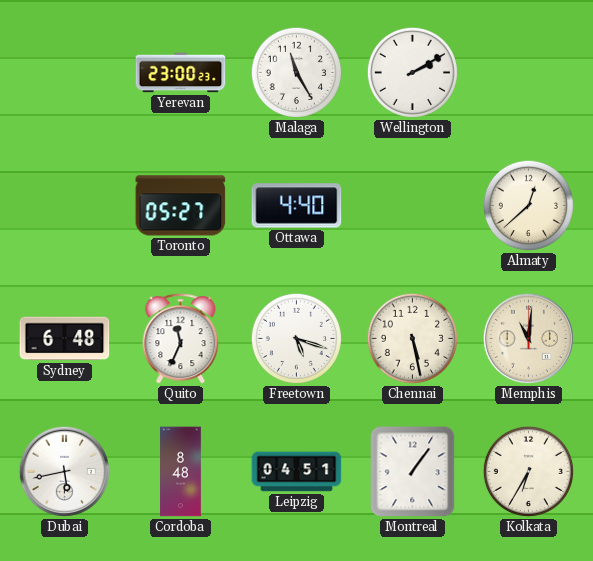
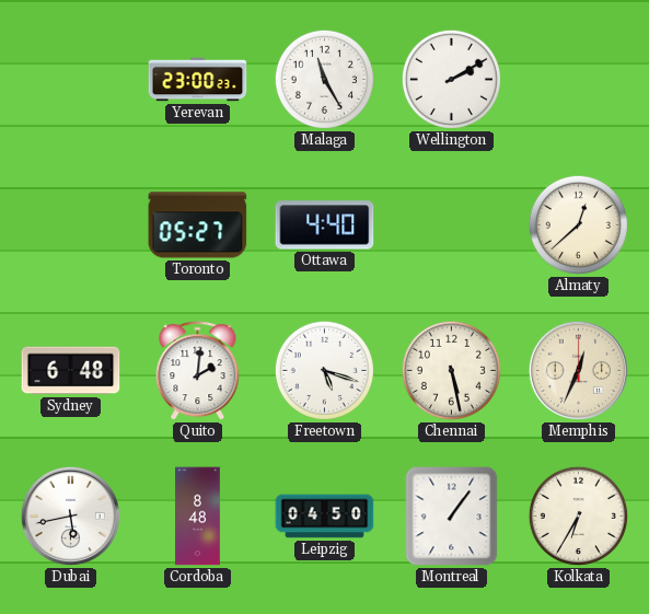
Quito: 11:34 -> 2:01 (198, 371)
Memphis: 11:01 -> 12:34 (578, 370)
Leipzig: 04:51 -> 04:50 (325, 517)
